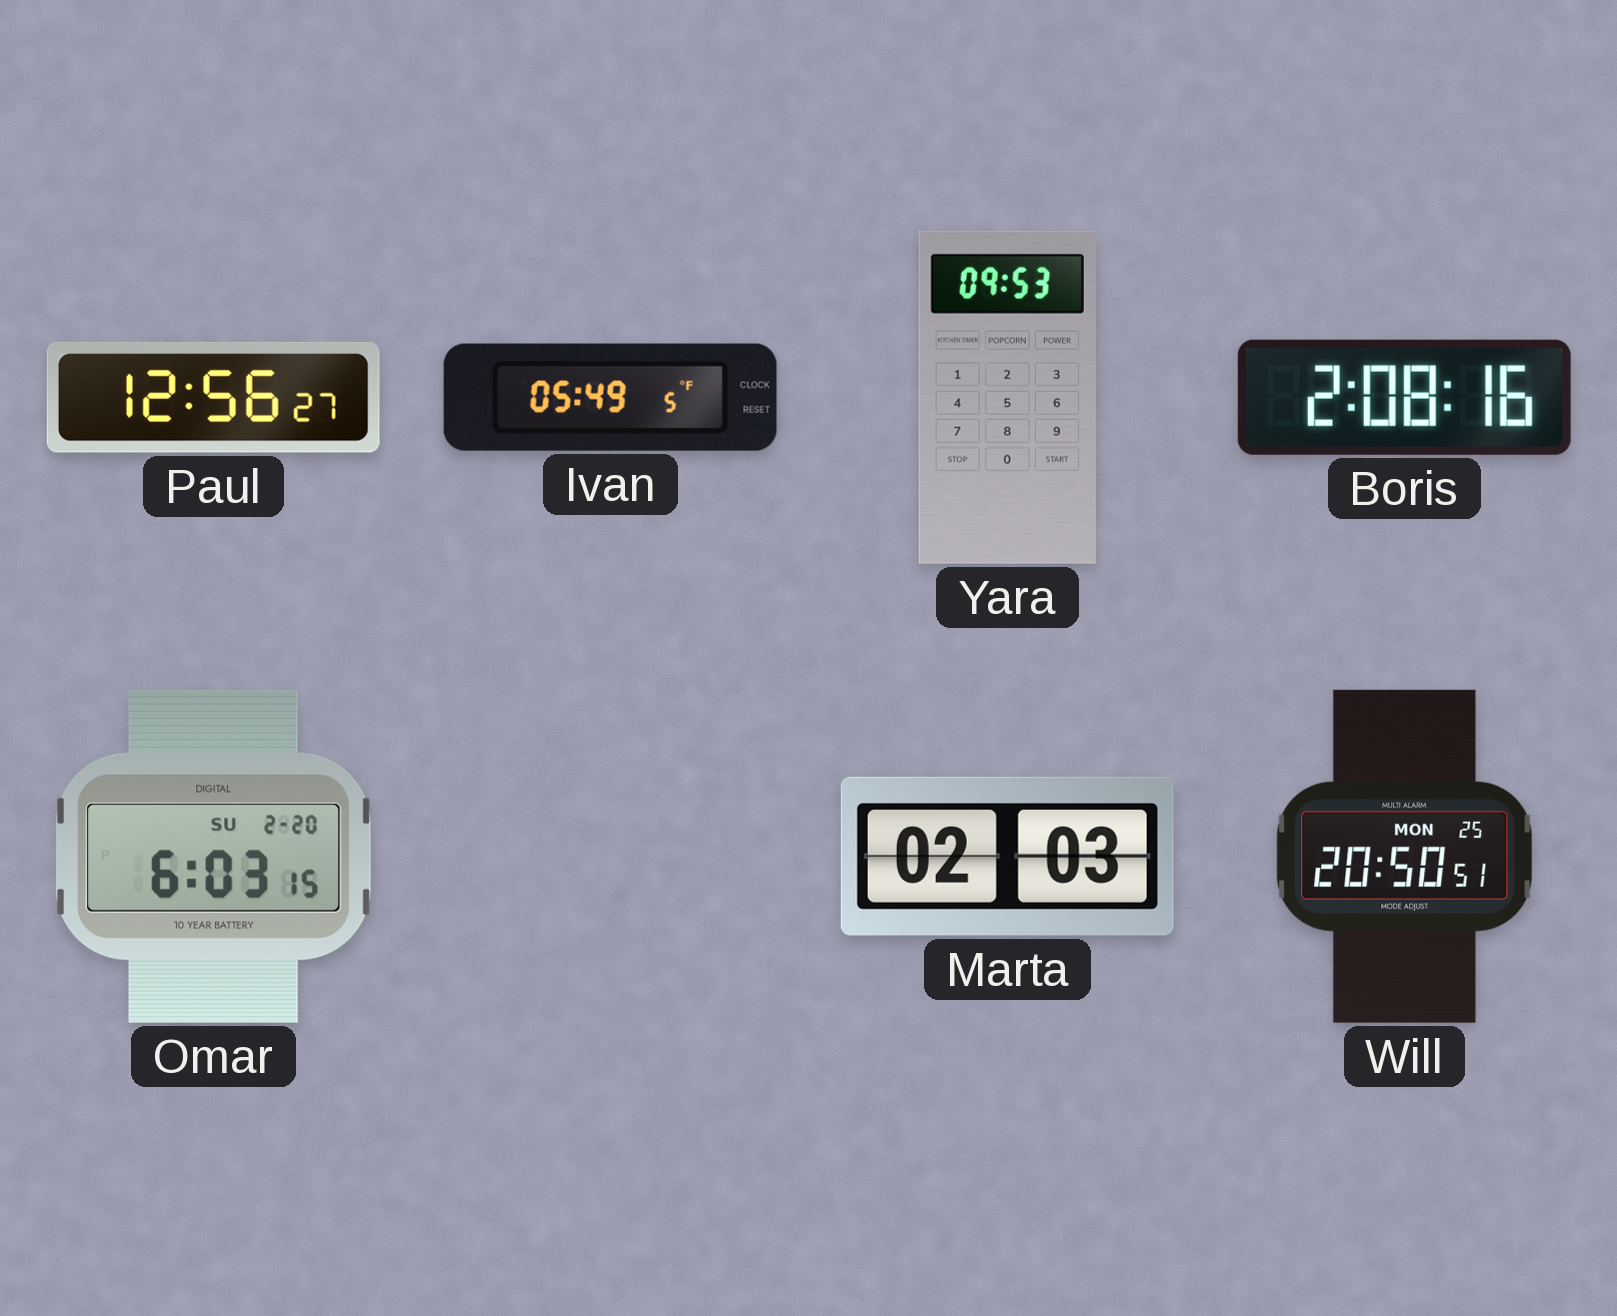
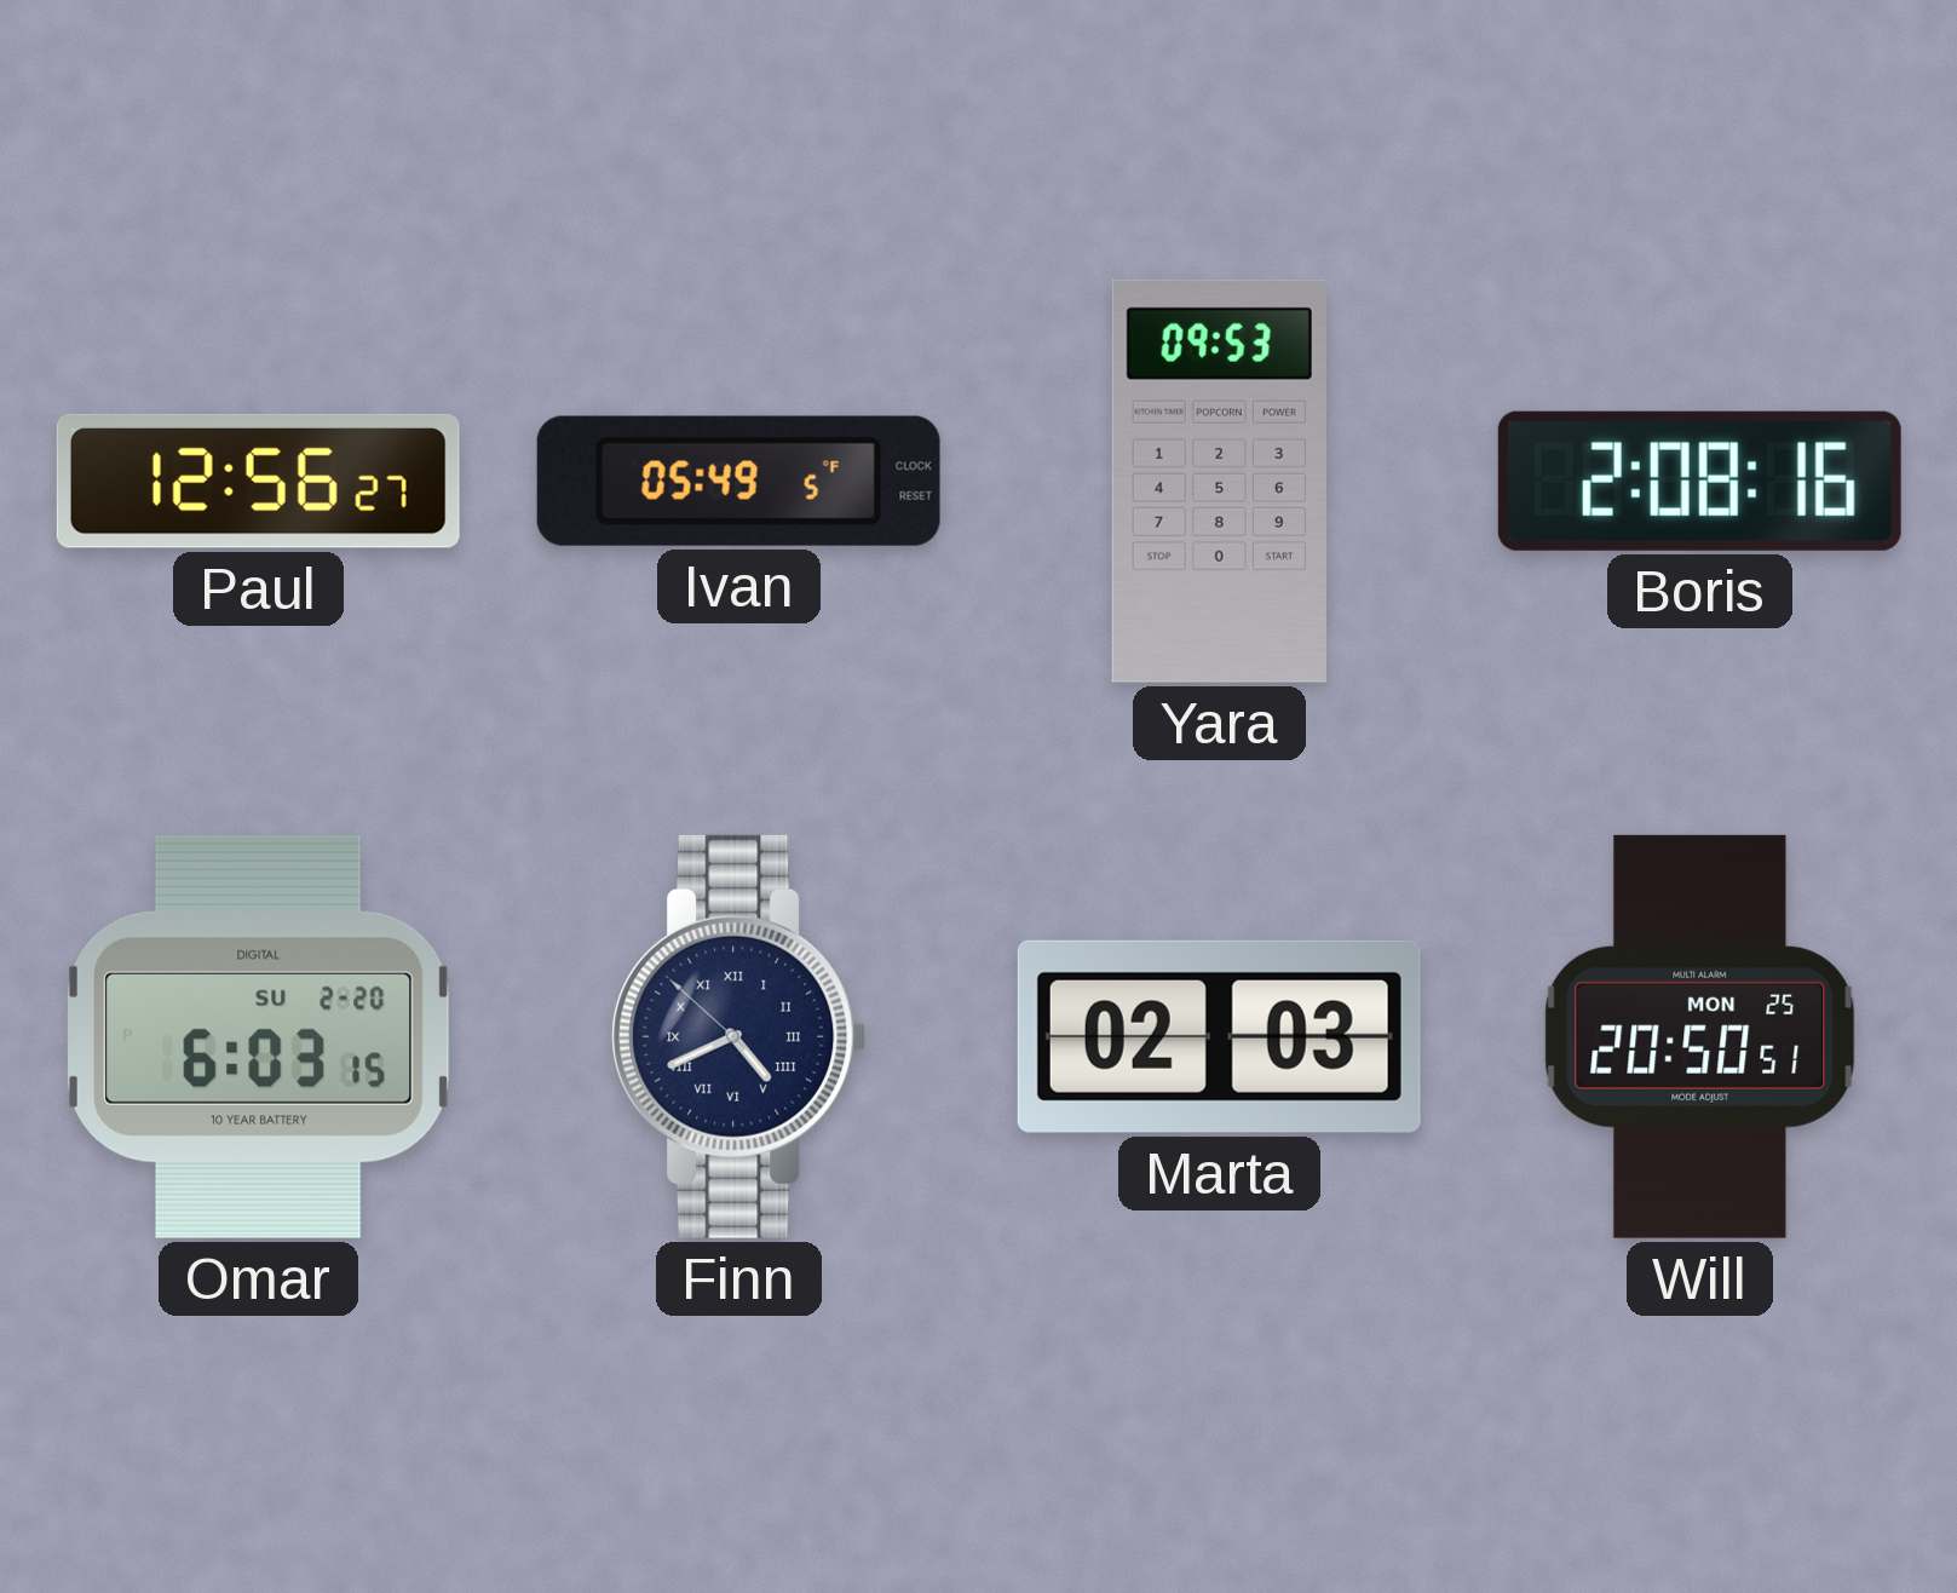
Finn: none -> 4:40 (739, 1036)
